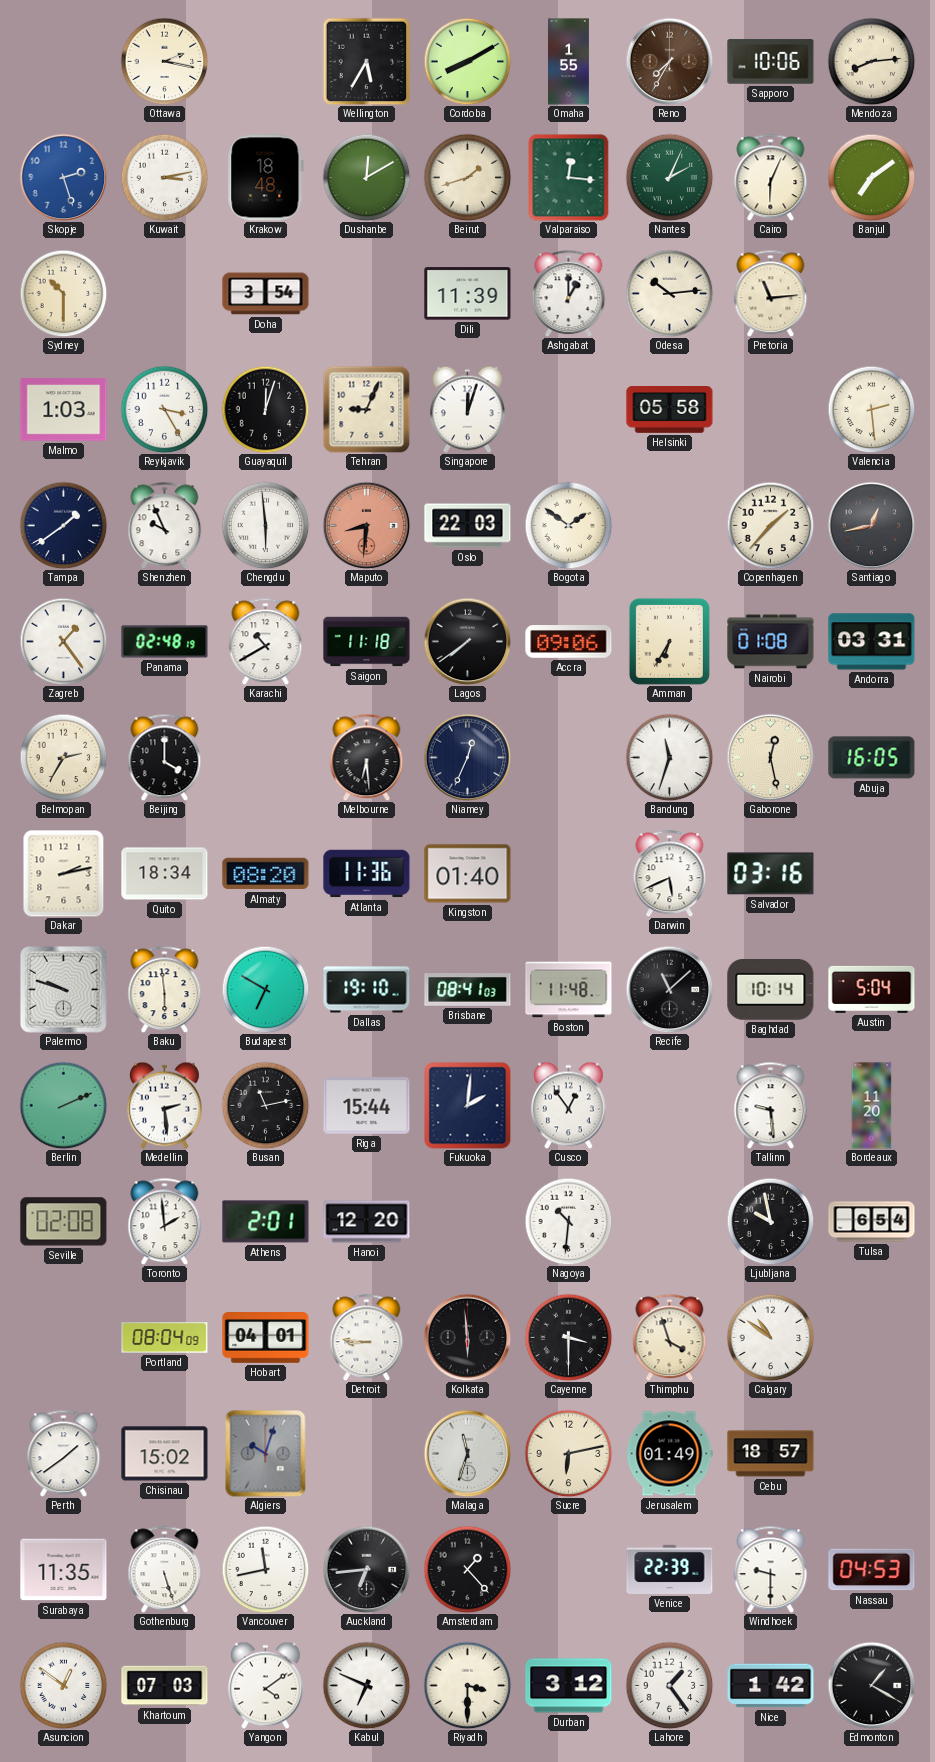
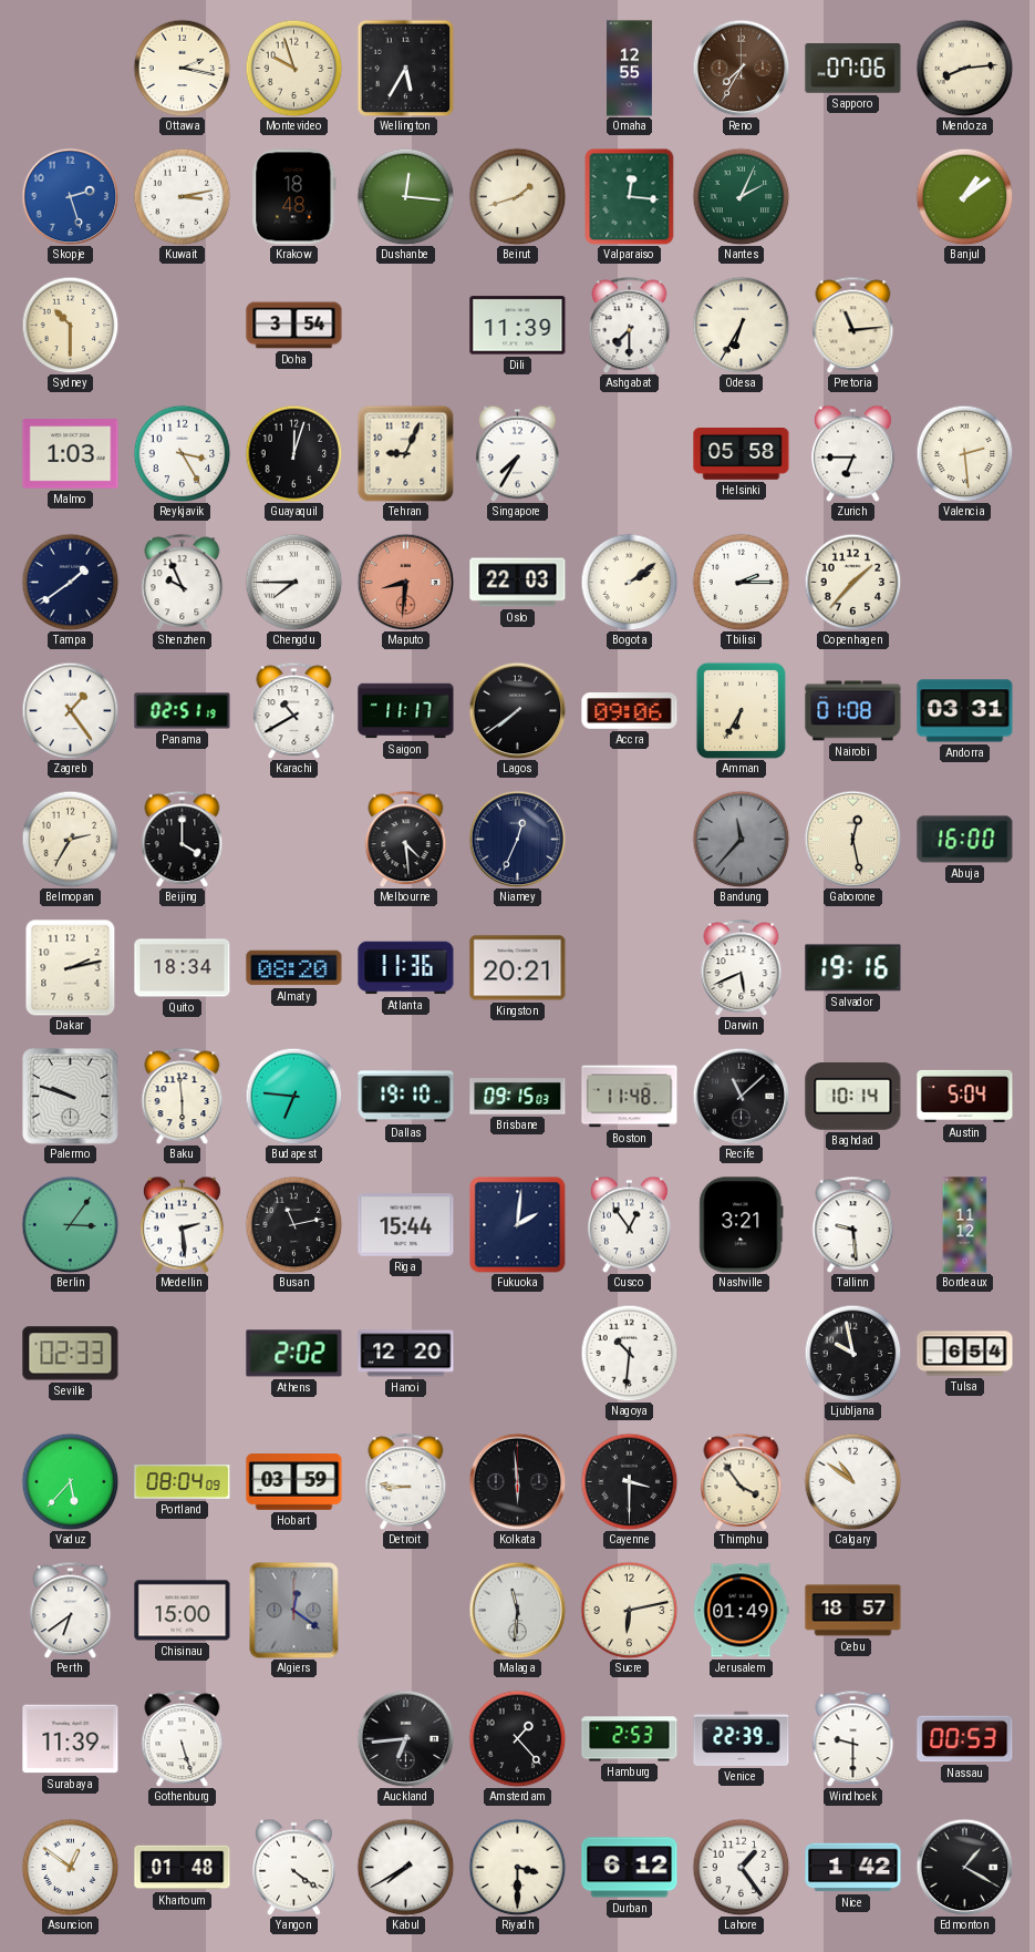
Montevideo: none -> 9:57 (293, 68)
Cordoba: 8:10 -> none (467, 61)
Omaha: 1:55 -> 12:55 (629, 69)
Sapporo: 10:06 -> 07:06 (853, 69)
Dushanbe: 12:10 -> 12:16 (405, 196)
Cairo: 6:04 -> none (771, 177)
Banjul: 7:09 -> 1:09 (964, 196)
Ashgabat: 1:00 -> 7:30 (630, 325)
Odesa: 10:14 -> 6:35 (741, 325)
Singapore: 12:03 -> 7:35 (517, 453)
Zurich: none -> 6:45 (852, 453)
Chengdu: 5:59 -> 7:45 (293, 582)
Bogota: 1:51 -> 2:09 (629, 582)
Tbilisi: none -> 2:15 (741, 582)
Santiago: 12:43 -> none (871, 525)
Panama: 02:48 -> 02:51 (183, 711)
Saigon: 11:18 -> 11:17 (406, 711)
Melbourne: 6:29 -> 4:29 (406, 839)
Bandung: 11:33 -> 11:37 (741, 839)
Bandung dial: white -> grey (741, 839)
Abuja: 16:05 -> 16:00 (965, 840)
Kingston: 01:40 -> 20:21 (518, 968)
Salvador: 03:16 -> 19:16 (853, 968)
Budapest: 6:50 -> 6:46 (293, 1096)
Brisbane: 08:41 -> 09:15 (518, 1097)
Berlin: 2:11 -> 3:06 (70, 1224)
Nashville: none -> 3:21 (742, 1225)
Bordeaux: 11:20 -> 11:12 (965, 1225)
Seville: 02:08 -> 02:33 (71, 1354)
Toronto: 1:59 -> none (165, 1221)
Athens: 2:01 -> 2:02 (294, 1354)
Vaduz: none -> 5:37 (70, 1481)
Hobart: 04:01 -> 03:59 (294, 1482)
Thimphu: 3:57 -> 3:54 (742, 1481)
Perth: 1:39 -> 6:39 (71, 1610)
Chisinau: 15:02 -> 15:00 (183, 1611)
Algiers: 10:03 -> 12:21 (294, 1610)
Malaga: 11:33 -> 11:31 (517, 1610)
Surabaya: 11:35 -> 11:39 (71, 1739)
Vancouver: 11:43 -> none (265, 1569)
Hamburg: none -> 2:53 (630, 1739)
Nassau: 04:53 -> 00:53 (965, 1739)
Khartoum: 07:03 -> 01:48 (183, 1868)
Yangon: 4:09 -> 4:21 (293, 1867)
Kabul: 6:49 -> 7:40 (405, 1867)
Durban: 3:12 -> 6:12 (630, 1868)
